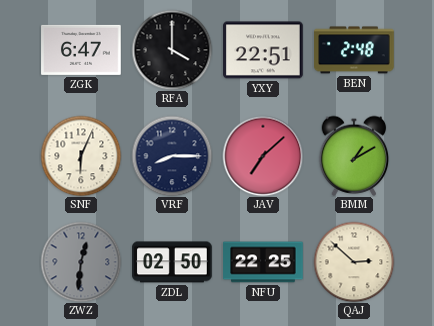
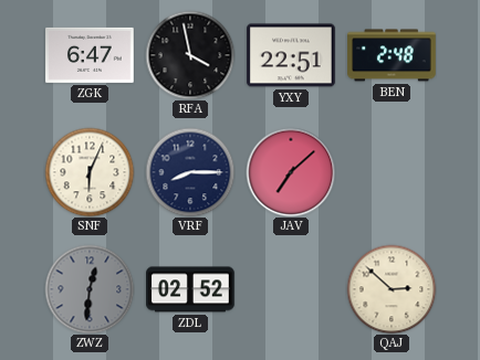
RFA: 4:00 -> 3:58 (190, 55)
BMM: 1:10 -> none (354, 156)
ZDL: 02:50 -> 02:52 (190, 289)
NFU: 22:25 -> none (263, 262)
